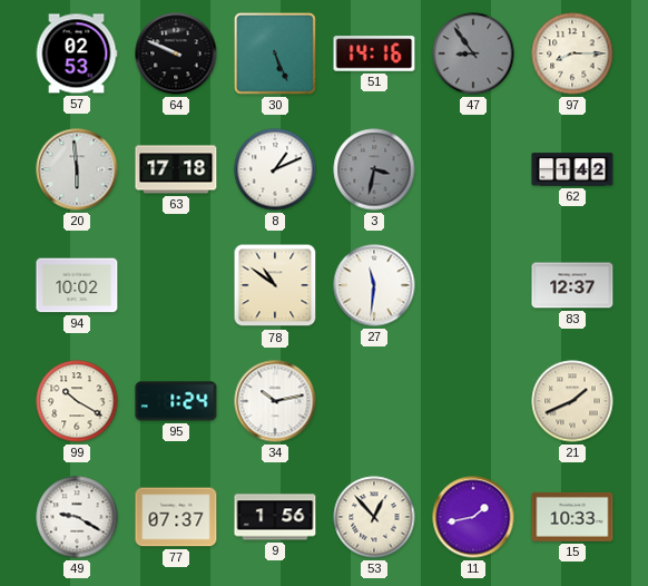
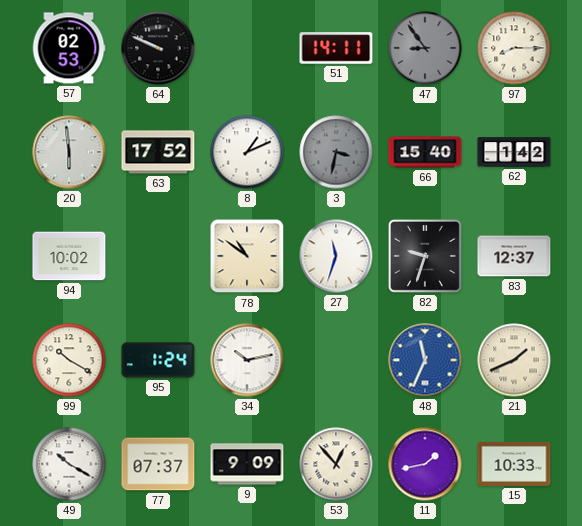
30: 5:26 -> none (275, 53)
51: 14:16 -> 14:11 (336, 48)
63: 17:18 -> 17:52 (158, 152)
66: none -> 15:40 (425, 152)
27: 11:31 -> 11:33 (336, 256)
82: none -> 9:33 (425, 256)
48: none -> 11:34 (425, 360)
49: 9:20 -> 10:20 (69, 464)
9: 1:56 -> 9:09 (247, 464)
